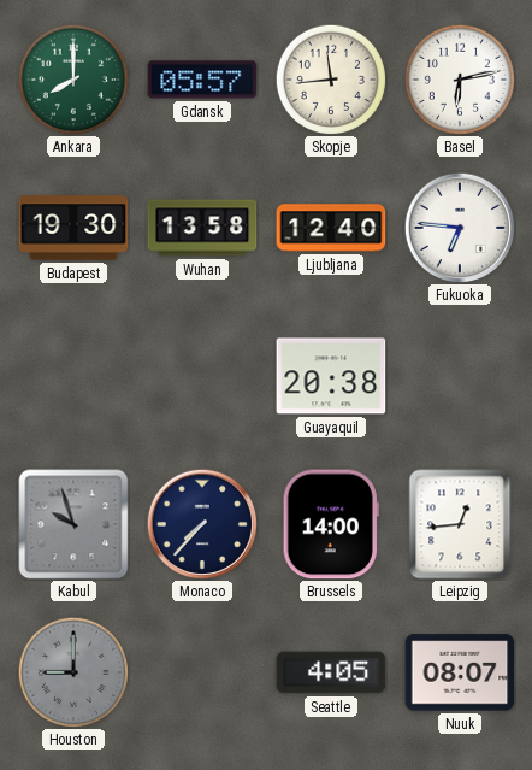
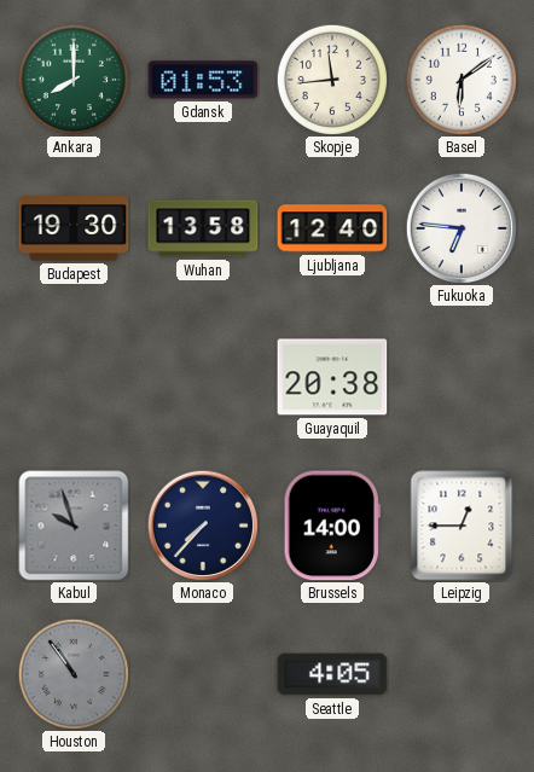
Gdansk: 05:57 -> 01:53 (203, 80)
Basel: 6:13 -> 6:09 (460, 79)
Leipzig: 12:44 -> 12:45 (462, 526)
Houston: 9:00 -> 10:54 (72, 673)
Nuuk: 08:07 -> none (460, 672)
